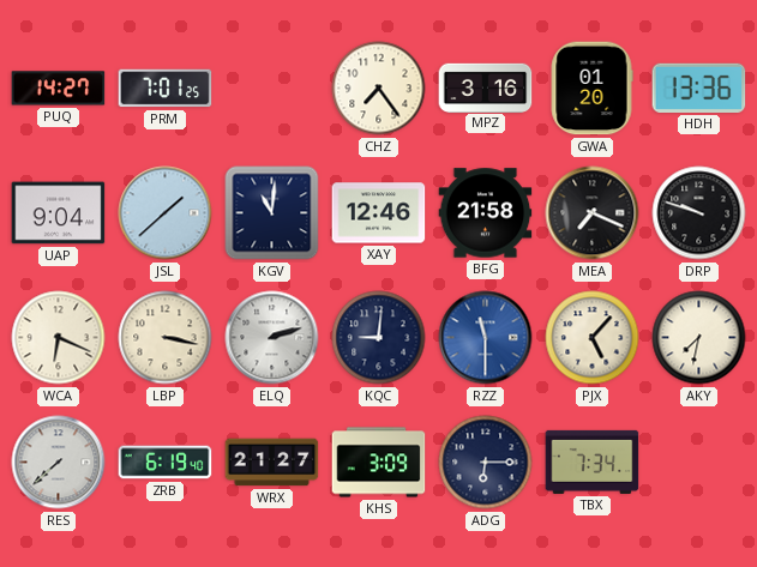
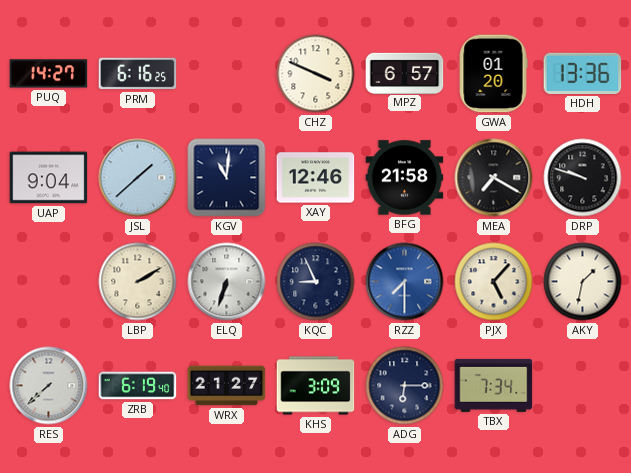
PRM: 7:01 -> 6:16 (138, 74)
CHZ: 7:24 -> 3:49 (316, 74)
MPZ: 3:16 -> 6:57 (405, 73)
MEA: 7:19 -> 7:20 (494, 178)
WCA: 6:19 -> none (59, 338)
LBP: 3:17 -> 2:10 (138, 282)
ELQ: 2:12 -> 6:33 (227, 282)
KQC: 9:01 -> 8:56 (316, 282)
RZZ: 11:30 -> 7:30 (405, 282)
AKY: 7:32 -> 1:32 (583, 282)
